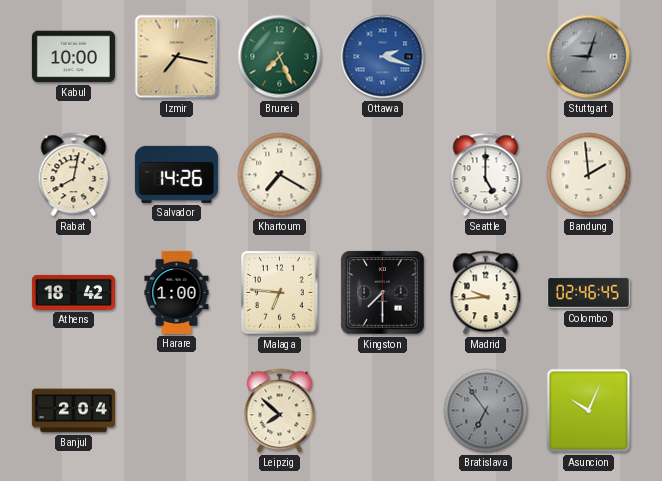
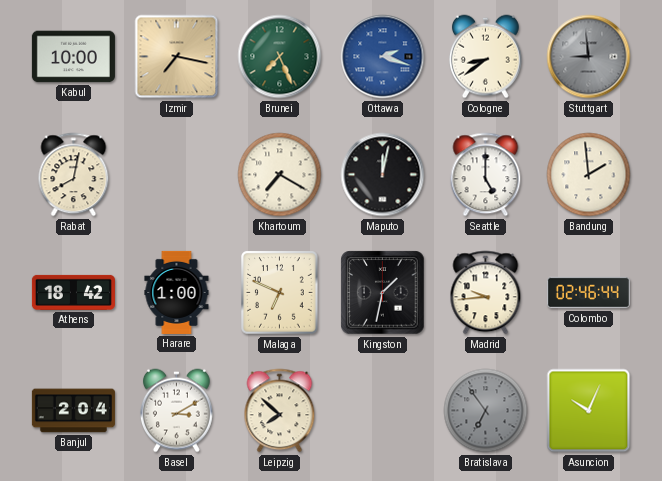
Cologne: none -> 8:39 (485, 57)
Stuttgart: 9:03 -> 8:59 (589, 57)
Salvador: 14:26 -> none (176, 174)
Maputo: none -> 12:02 (383, 175)
Malaga: 6:46 -> 6:49 (280, 293)
Kingston: 7:30 -> 1:32 (383, 293)
Colombo: 02:46:45 -> 02:46:44 (588, 293)
Basel: none -> 3:10 (176, 411)
